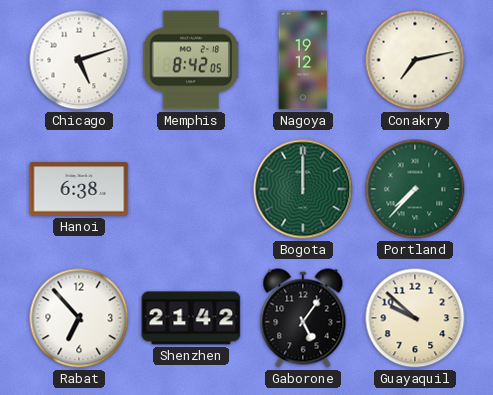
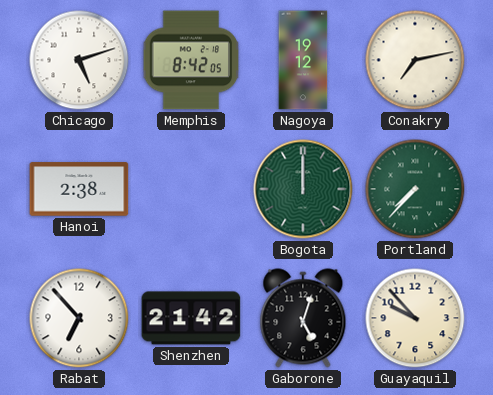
Hanoi: 6:38 -> 2:38 (79, 189)
Gaborone: 5:06 -> 5:03 (303, 318)
Guayaquil: 9:52 -> 9:53 (415, 318)
